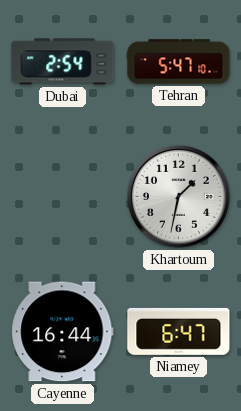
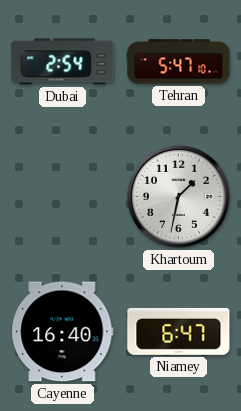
Cayenne: 16:44 -> 16:40 (63, 332)
